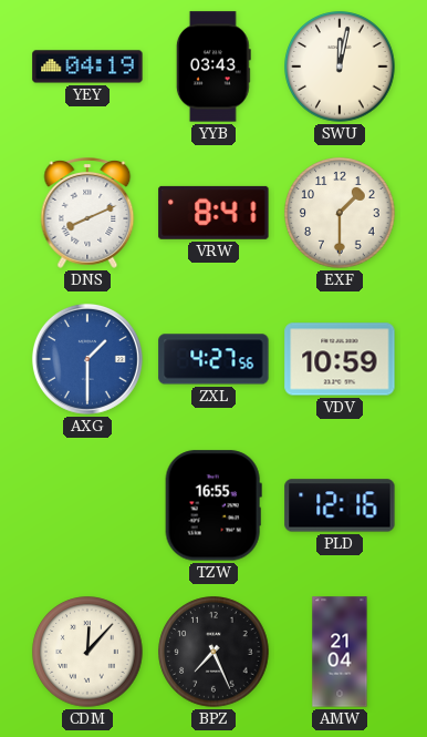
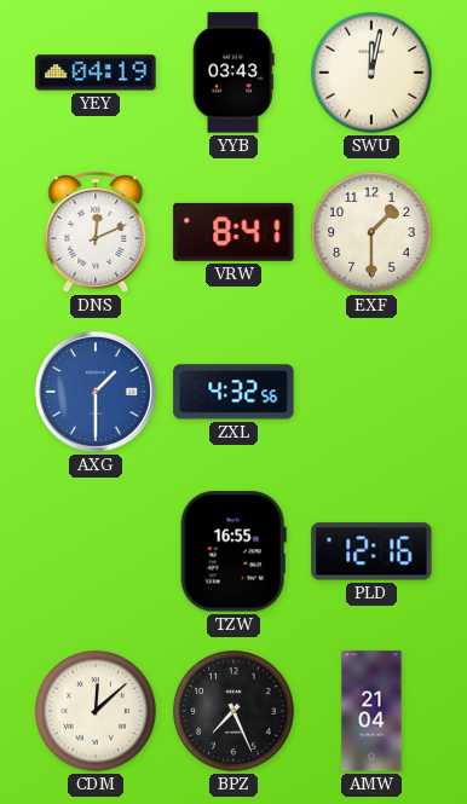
DNS: 8:11 -> 12:11 (96, 232)
ZXL: 4:27 -> 4:32 (234, 392)
VDV: 10:59 -> none (340, 359)
CDM: 12:07 -> 12:08 (96, 711)
